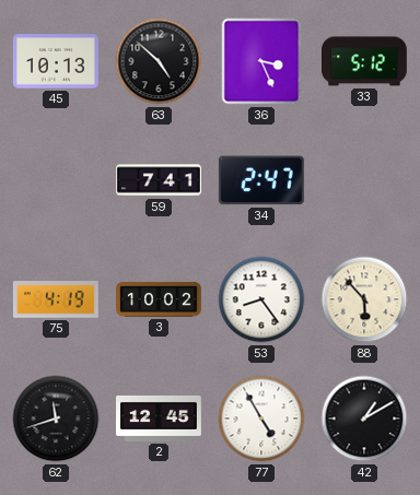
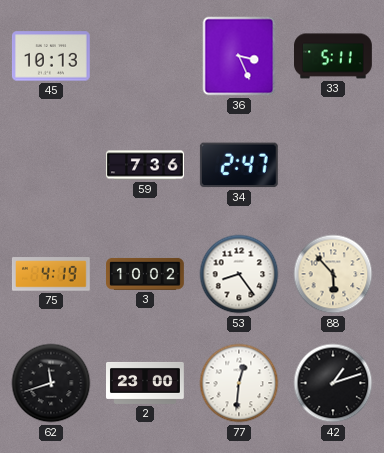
63: 4:52 -> none (159, 61)
33: 5:12 -> 5:11 (334, 56)
59: 7:41 -> 7:36 (146, 165)
2: 12:45 -> 23:00 (146, 383)
77: 4:55 -> 12:31 (239, 383)
42: 1:10 -> 1:12 (333, 383)
